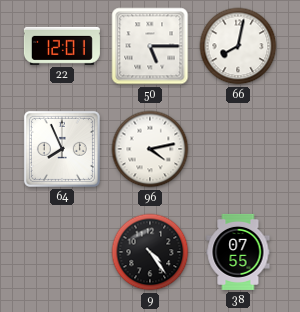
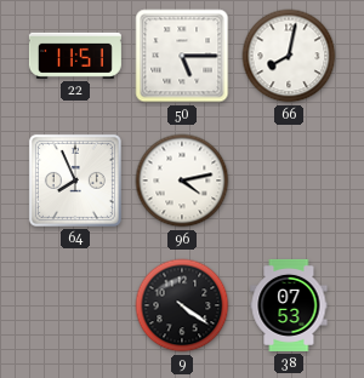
22: 12:01 -> 11:51 (75, 56)
9: 4:24 -> 4:21 (182, 305)
38: 07:55 -> 07:53 (289, 305)
